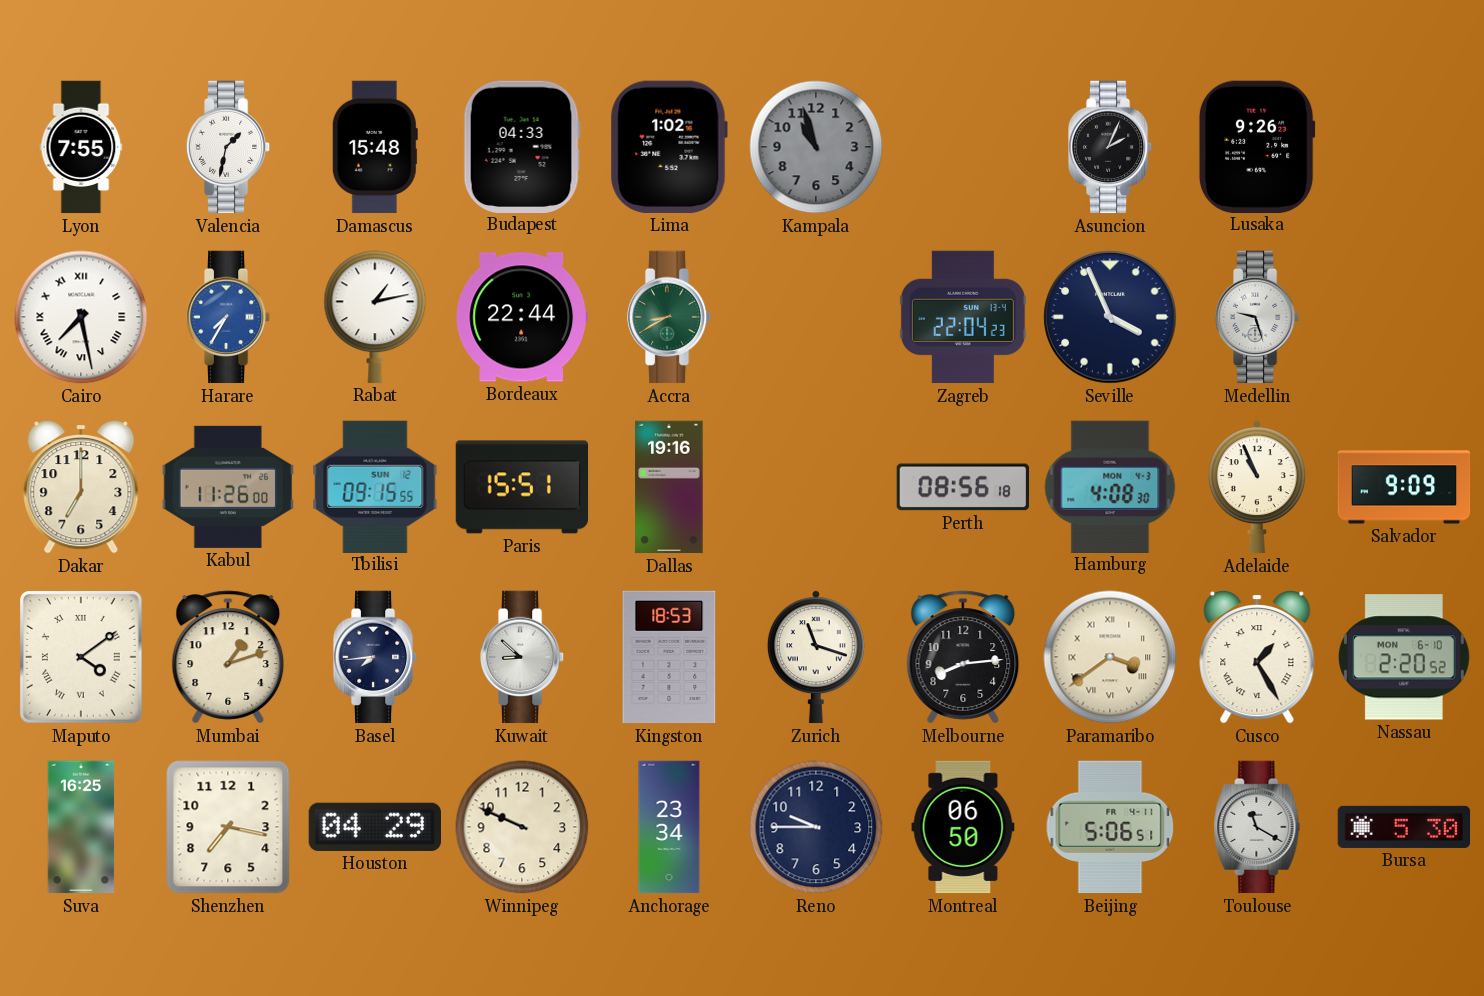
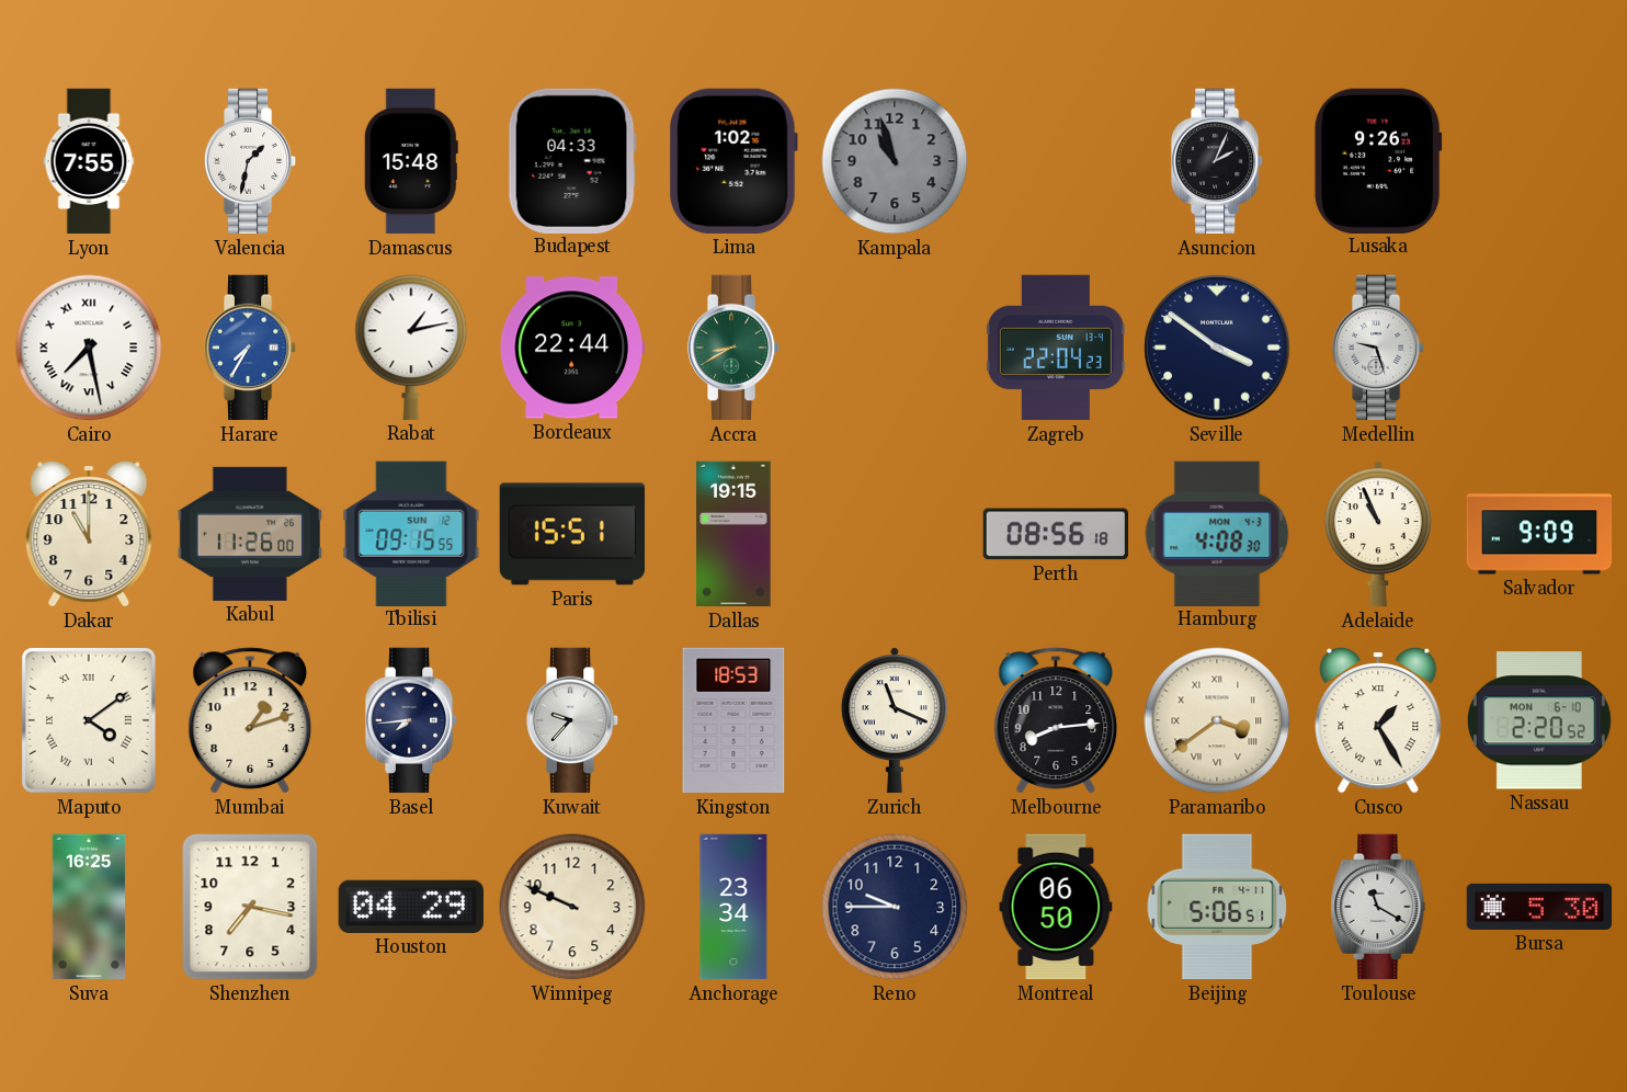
Seville: 3:56 -> 3:51 (1217, 348)
Dakar: 7:00 -> 11:00 (89, 535)
Dallas: 19:16 -> 19:15 (733, 534)
Kuwait: 8:52 -> 9:37 (572, 720)
Zurich: 11:18 -> 11:19 (895, 720)
